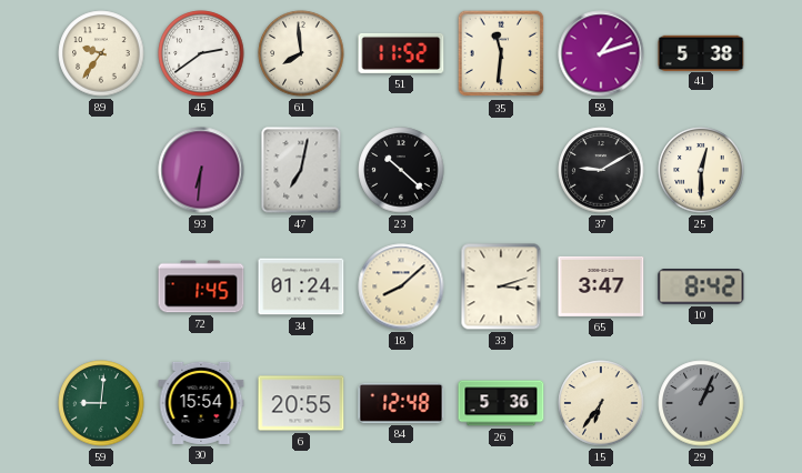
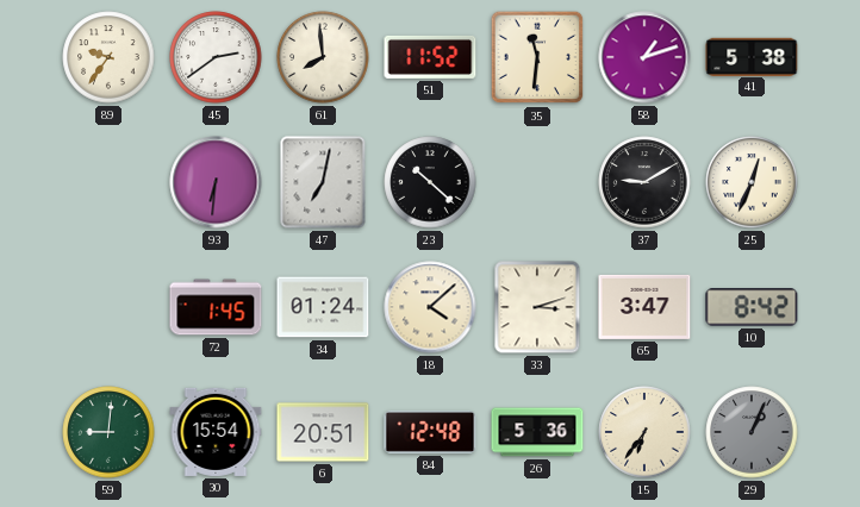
25: 12:30 -> 12:34 (752, 182)
18: 8:08 -> 4:08 (430, 307)
6: 20:55 -> 20:51 (323, 432)
